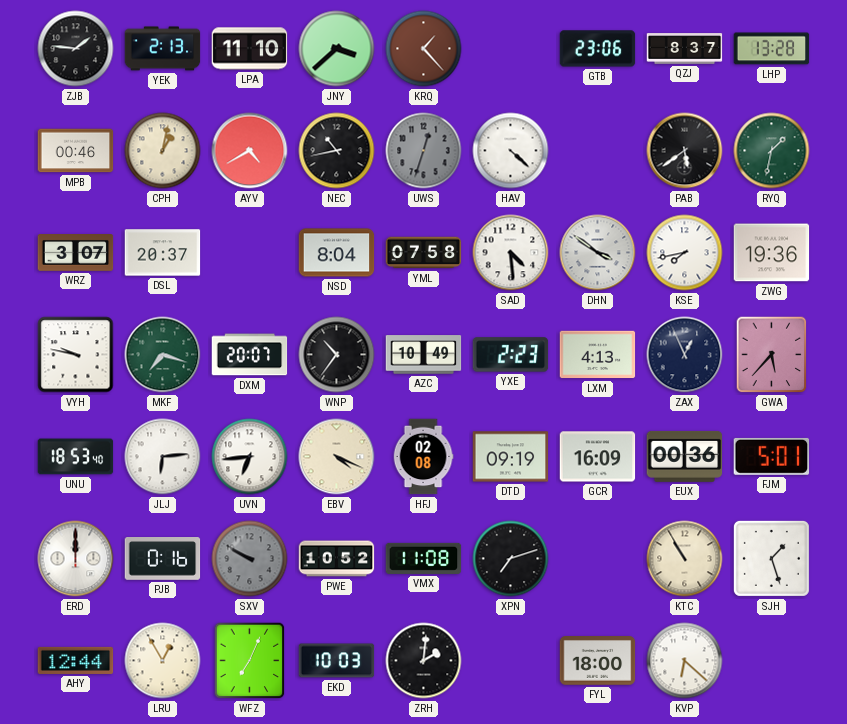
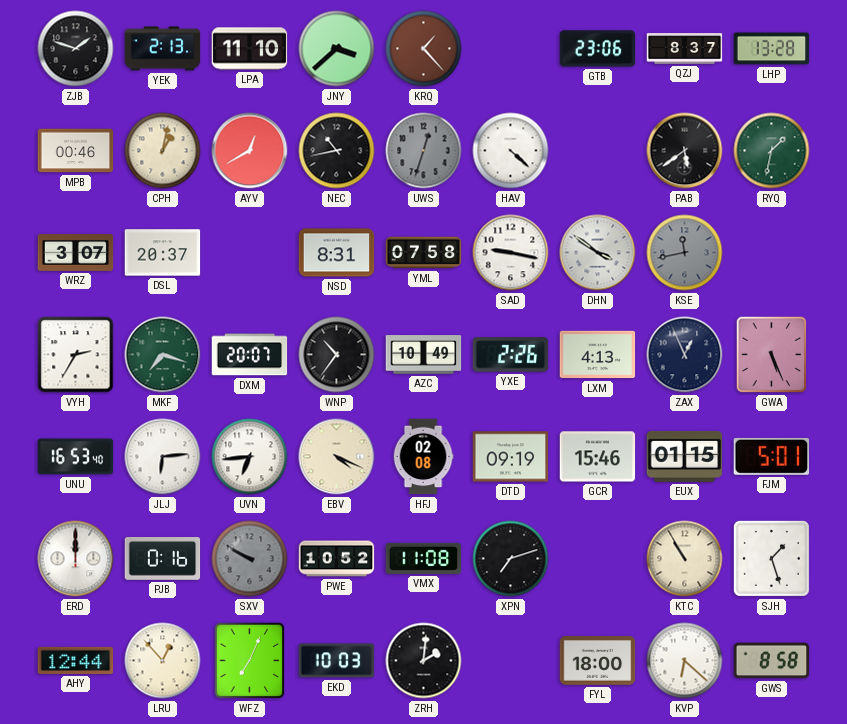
ZJB: 1:46 -> 1:48 (76, 49)
AYV: 4:40 -> 12:40 (250, 151)
NSD: 8:04 -> 8:31 (337, 253)
SAD: 4:29 -> 9:17 (511, 253)
KSE: 7:43 -> 11:43 (685, 253)
KSE dial: white -> grey (685, 253)
ZWG: 19:36 -> none (772, 253)
VYH: 9:47 -> 2:35 (76, 355)
YXE: 2:23 -> 2:26 (511, 355)
GWA: 5:37 -> 5:26 (772, 355)
UNU: 18:53 -> 16:53 (76, 457)
GCR: 16:09 -> 15:46 (598, 457)
EUX: 00:36 -> 01:15 (685, 456)
LRU: 12:55 -> 12:53 (163, 661)
GWS: none -> 8:58 (772, 661)
